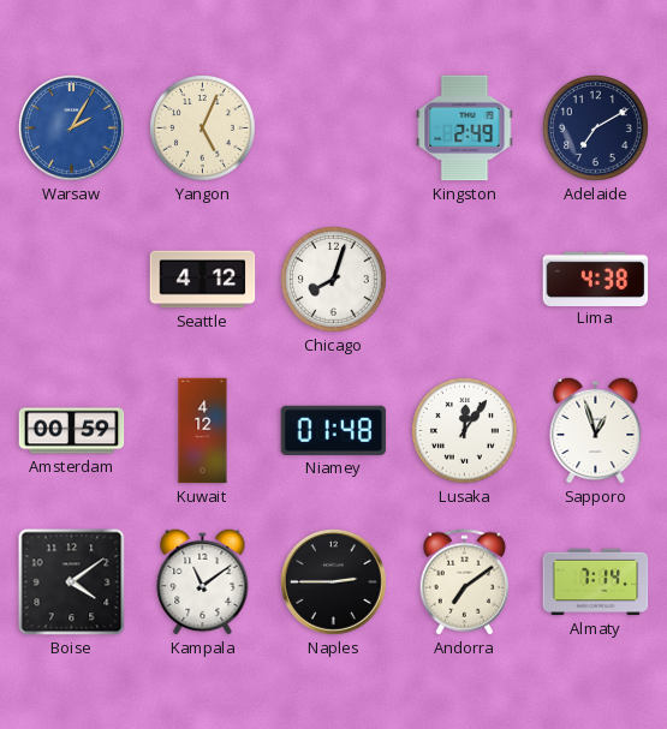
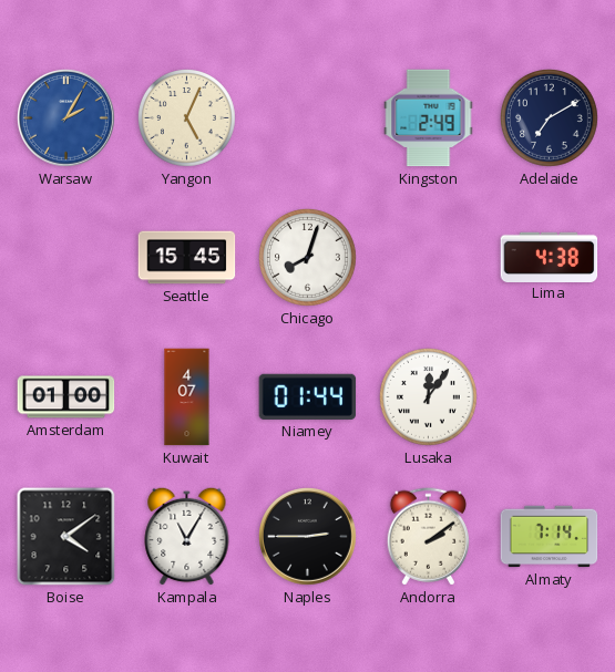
Seattle: 4:12 -> 15:45 (187, 258)
Amsterdam: 00:59 -> 01:00 (66, 397)
Kuwait: 4:12 -> 4:07 (187, 397)
Niamey: 01:48 -> 01:44 (308, 396)
Sapporo: 12:57 -> none (596, 430)
Kampala: 11:09 -> 11:05 (187, 536)
Andorra: 7:09 -> 2:09 (428, 537)
